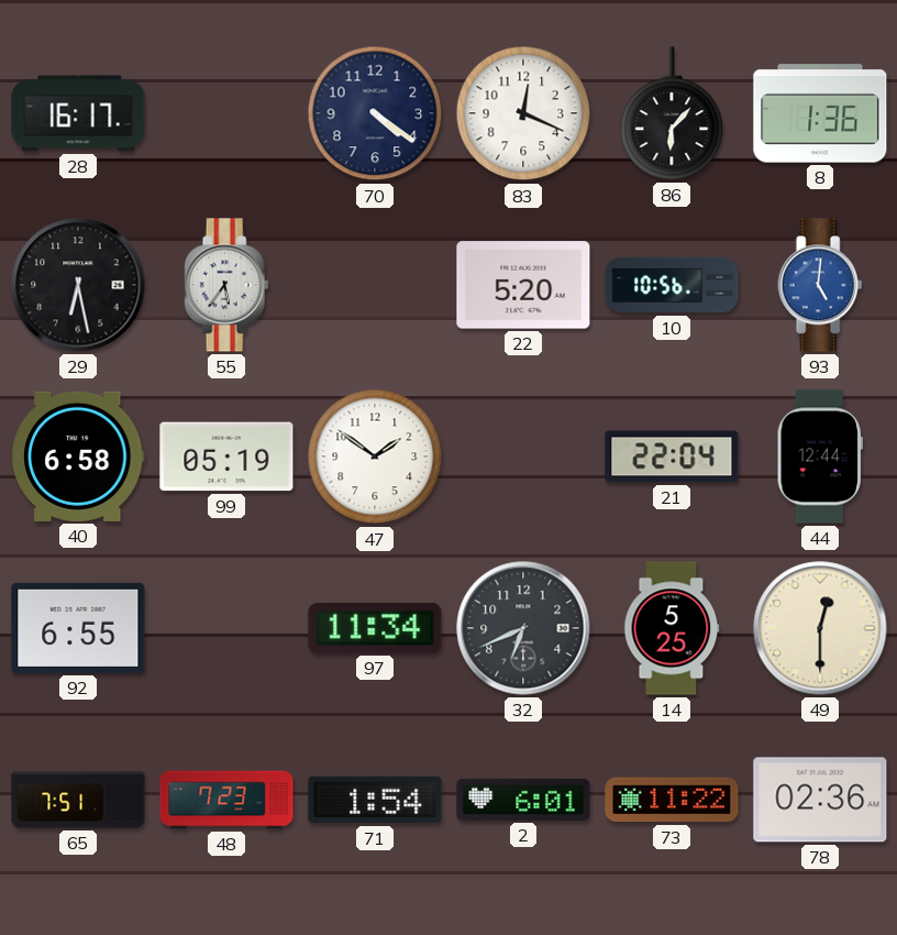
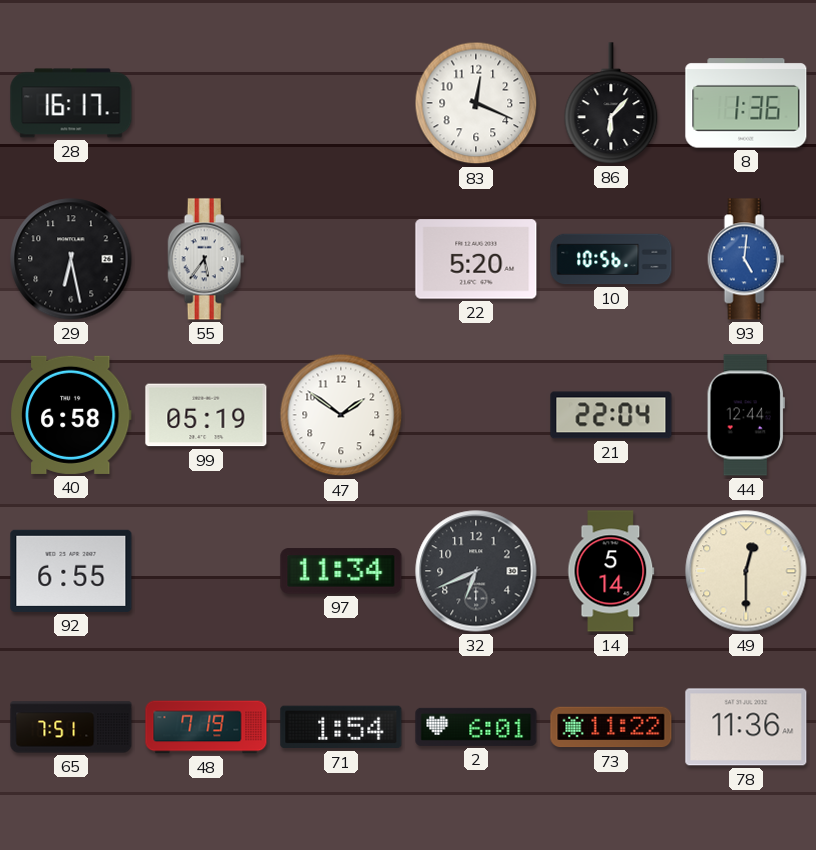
70: 4:21 -> none (375, 113)
14: 5:25 -> 5:14 (611, 571)
48: 7:23 -> 7:19 (206, 727)
78: 02:36 -> 11:36 (746, 727)
